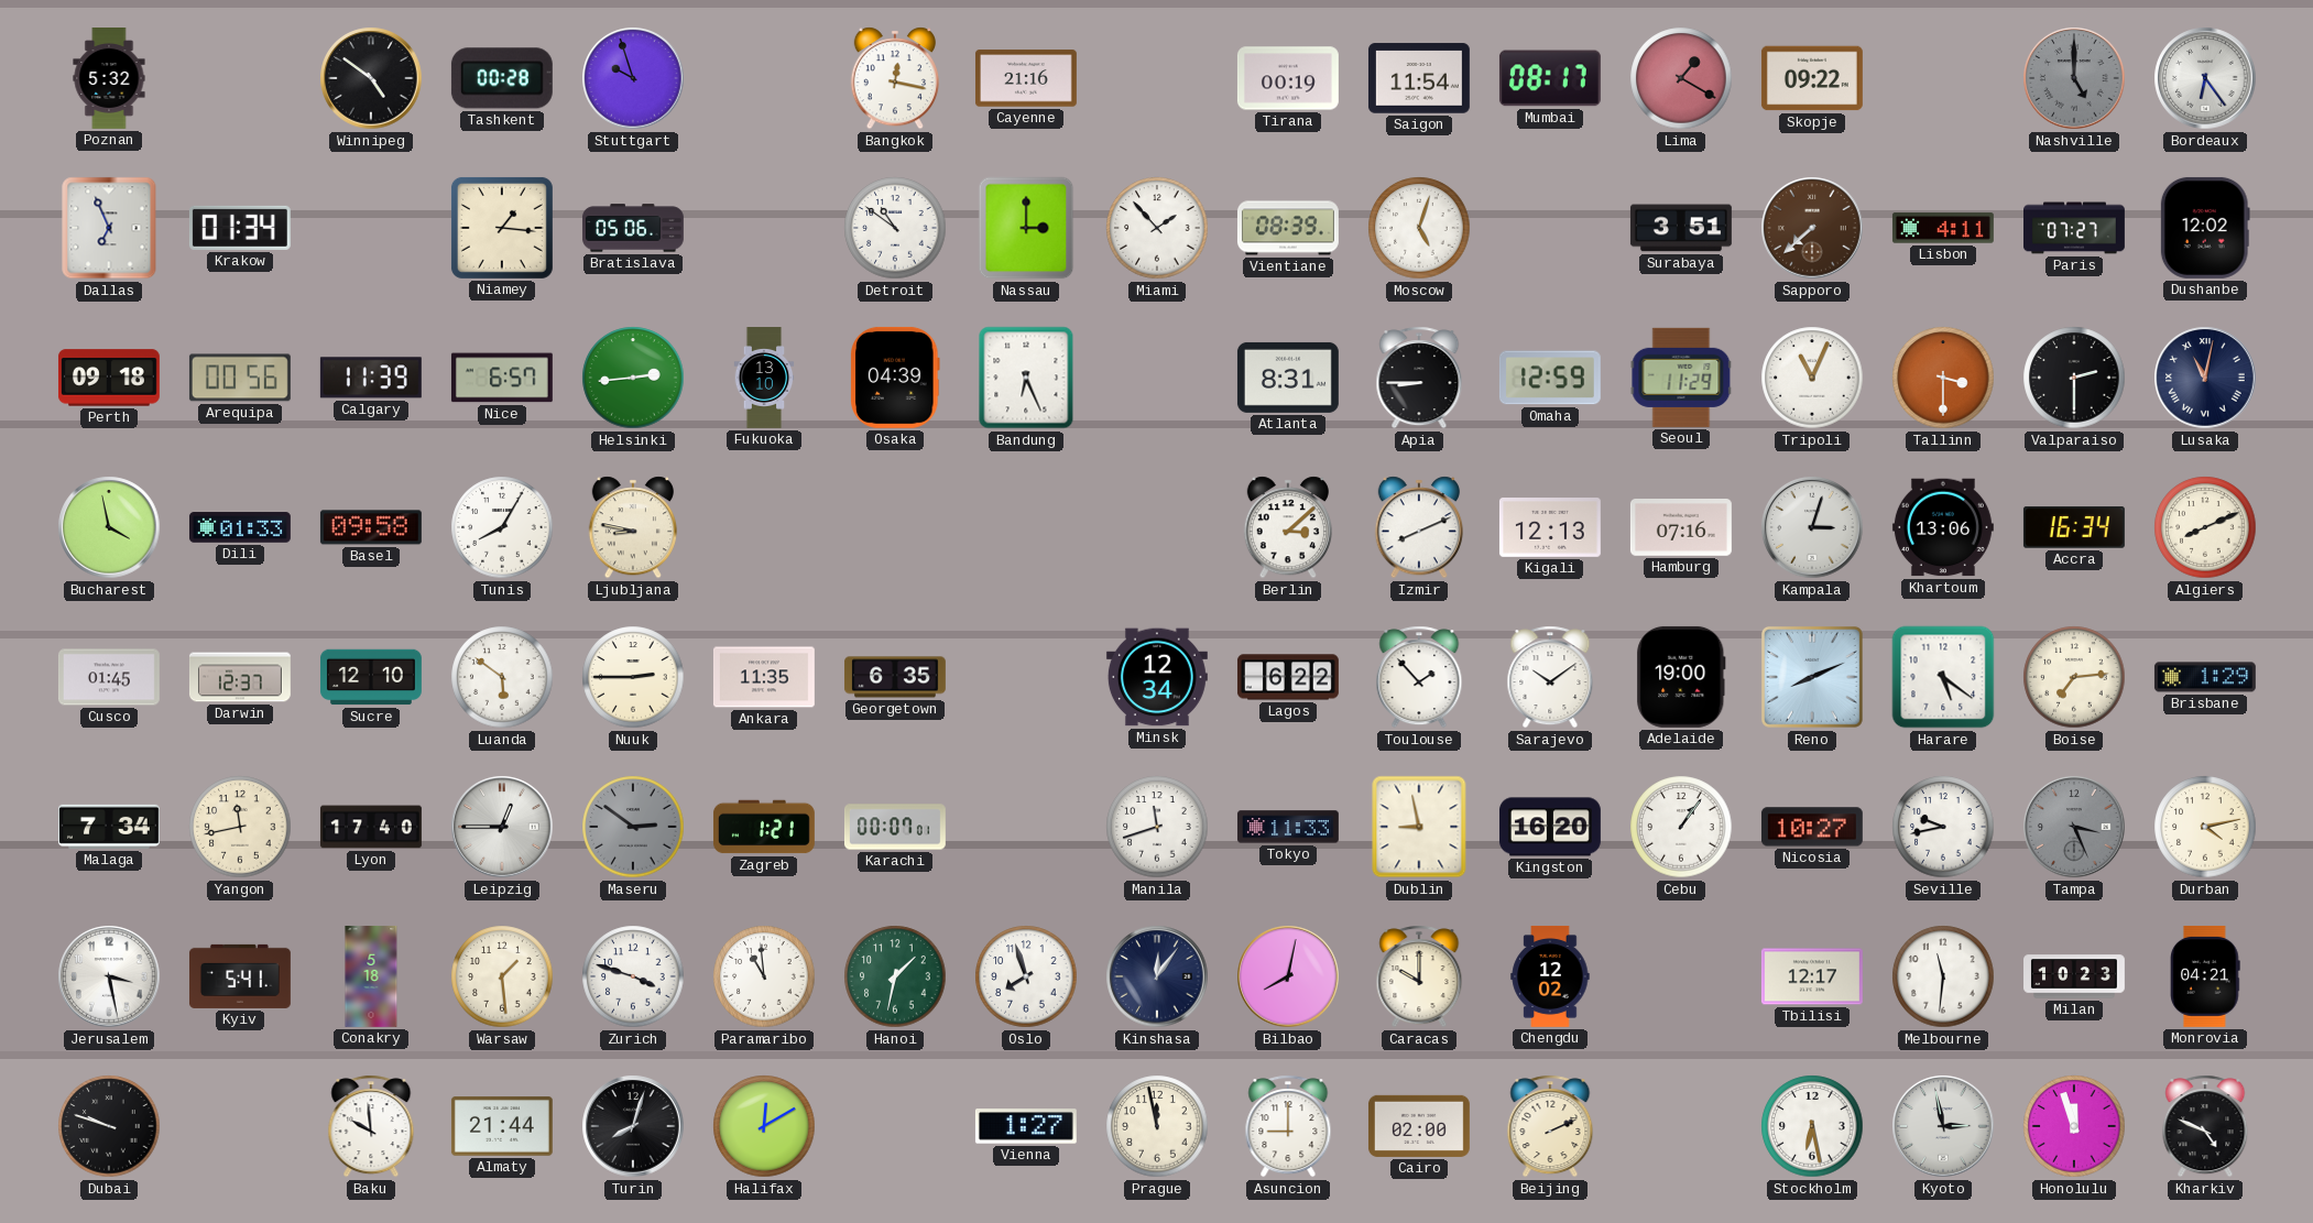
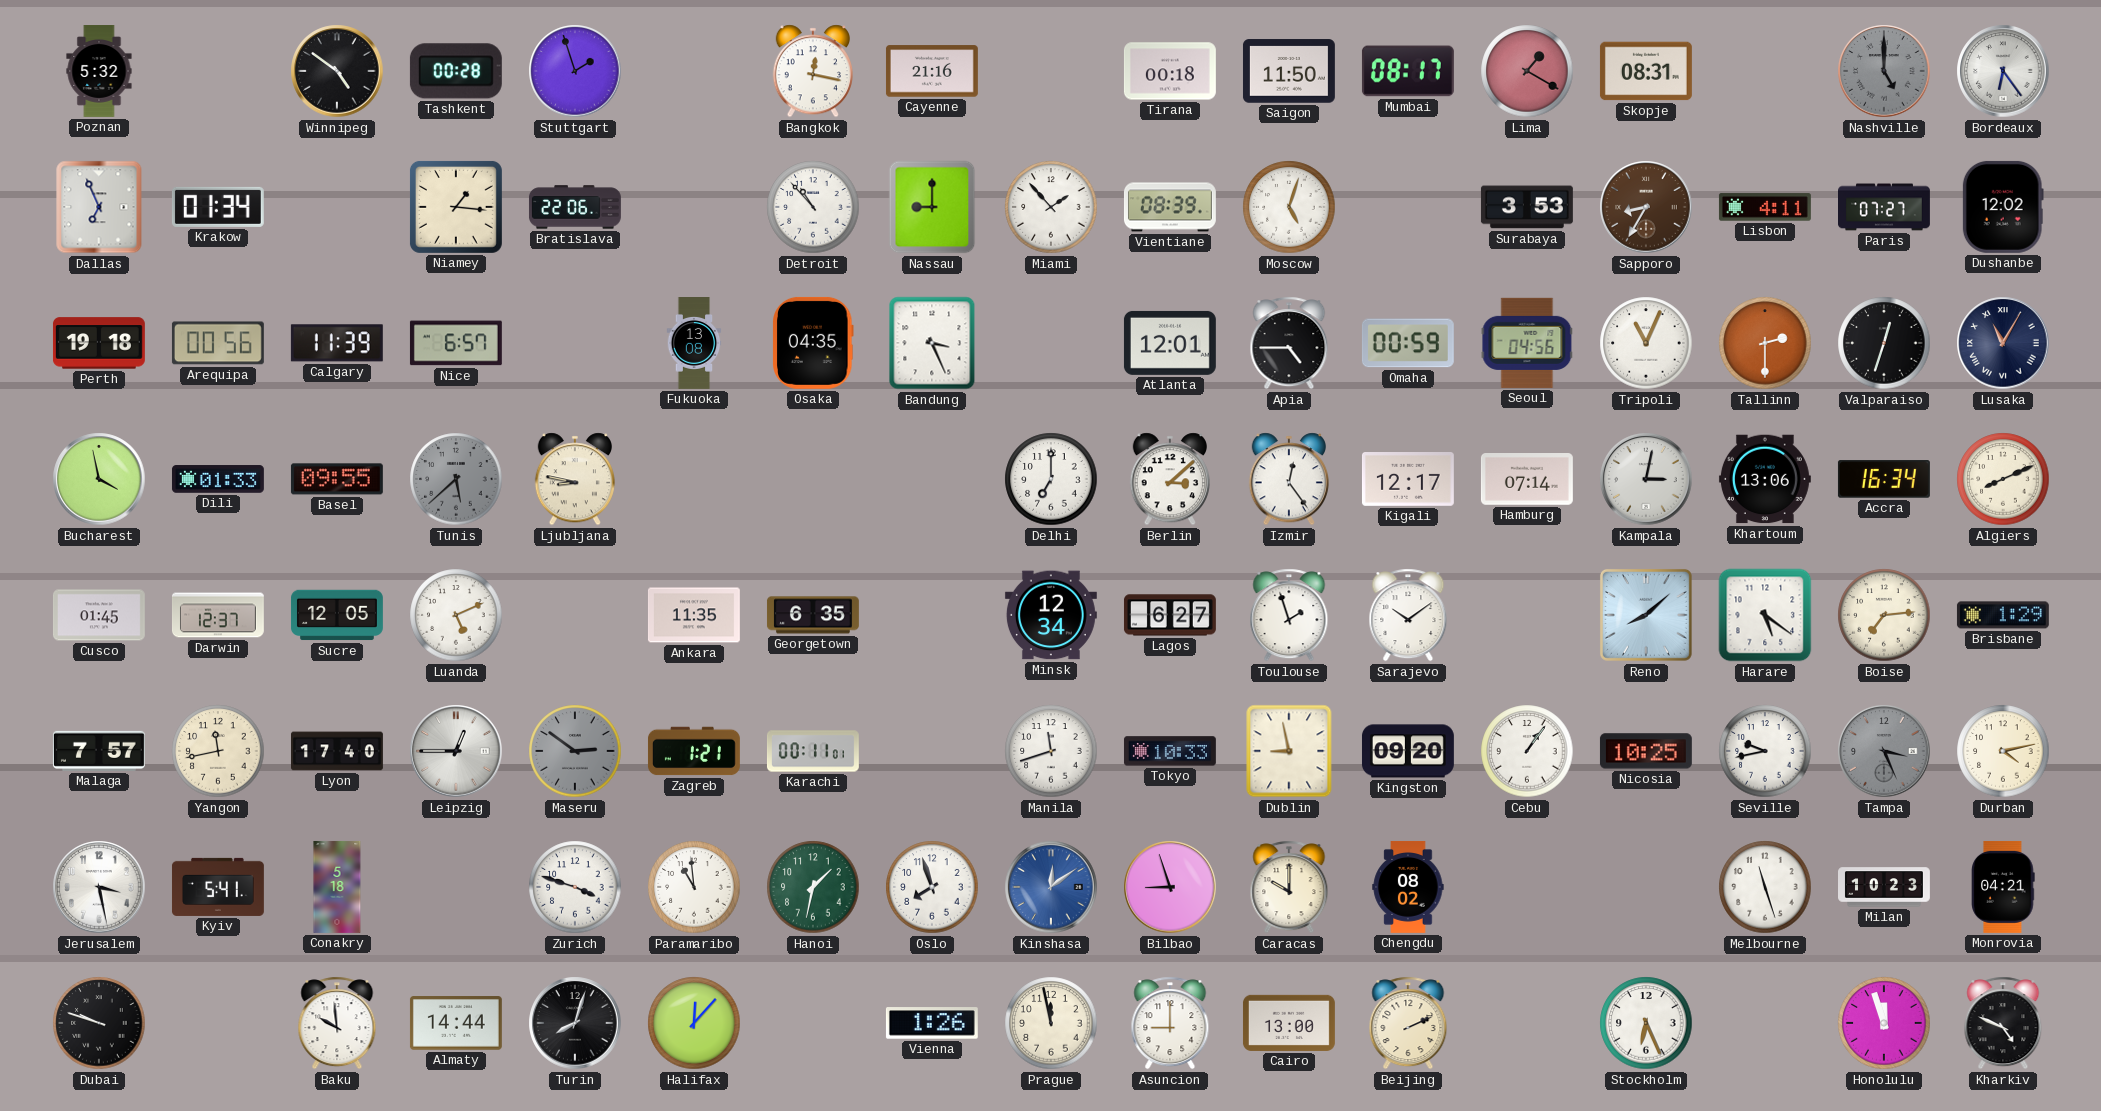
Stuttgart: 9:57 -> 1:57 (575, 71)
Tirana: 00:19 -> 00:18 (1170, 71)
Saigon: 11:54 -> 11:50 (1289, 71)
Skopje: 09:22 -> 08:31 (1646, 71)
Bratislava: 05:06 -> 22:06 (575, 207)
Detroit: 10:51 -> 10:53 (813, 207)
Nassau: 3:00 -> 9:00 (932, 207)
Surabaya: 3:51 -> 3:53 (1527, 207)
Sapporo: 7:38 -> 8:35 (1646, 207)
Perth: 09:18 -> 19:18 (99, 343)
Helsinki: 2:44 -> none (633, 378)
Fukuoka: 13:10 -> 13:08 (694, 344)
Osaka: 04:39 -> 04:35 (813, 343)
Bandung: 6:26 -> 3:26 (932, 343)
Atlanta: 8:31 -> 12:01 (1170, 343)
Apia: 8:45 -> 4:45 (1289, 343)
Omaha: 12:59 -> 00:59 (1408, 343)
Seoul: 11:29 -> 04:56 (1527, 343)
Tallinn: 3:30 -> 2:30 (1765, 343)
Valparaiso: 2:30 -> 12:33 (1884, 343)
Lusaka: 11:02 -> 11:05 (2003, 343)
Basel: 09:58 -> 09:55 (337, 479)
Tunis: 8:05 -> 5:38 (456, 479)
Tunis dial: white -> grey (456, 479)
Delhi: none -> 7:00 (1051, 479)
Izmir: 8:11 -> 12:24 (1288, 479)
Kigali: 12:13 -> 12:17 (1408, 480)
Hamburg: 07:16 -> 07:14 (1527, 480)
Kampala: 3:03 -> 3:02 (1646, 479)
Sucre: 12:10 -> 12:05 (337, 615)
Luanda: 5:51 -> 5:11 (456, 615)
Nuuk: 2:45 -> none (633, 677)
Lagos: 6:22 -> 6:27 (1170, 615)
Toulouse: 1:53 -> 1:57 (1289, 615)
Adelaide: 19:00 -> none (1681, 677)
Reno: 8:11 -> 8:08 (1646, 615)
Malaga: 7:34 -> 7:57 (99, 751)
Karachi: 00:07 -> 00:11 (813, 751)
Tokyo: 11:33 -> 10:33 (1170, 751)
Kingston: 16:20 -> 09:20 (1408, 751)
Nicosia: 10:27 -> 10:25 (1646, 751)
Warsaw: 1:29 -> none (502, 976)
Kinshasa: 12:06 -> 12:09 (1051, 887)
Kinshasa dial: navy -> blue (1051, 887)
Bilbao: 8:02 -> 8:57 (1170, 887)
Chengdu: 12:02 -> 08:02 (1408, 887)
Tbilisi: 12:17 -> none (1812, 976)
Melbourne: 11:31 -> 11:27 (1765, 887)
Almaty: 21:44 -> 14:44 (456, 1023)
Halifax: 12:10 -> 12:07 (694, 1023)
Vienna: 1:27 -> 1:26 (932, 1023)
Cairo: 02:00 -> 13:00 (1289, 1023)
Stockholm: 6:28 -> 6:26 (1646, 1023)
Kyoto: 2:58 -> none (1943, 1126)
